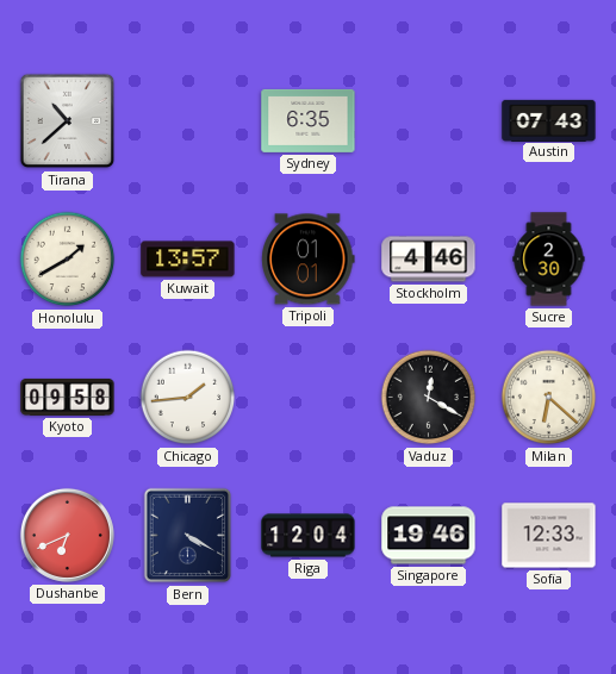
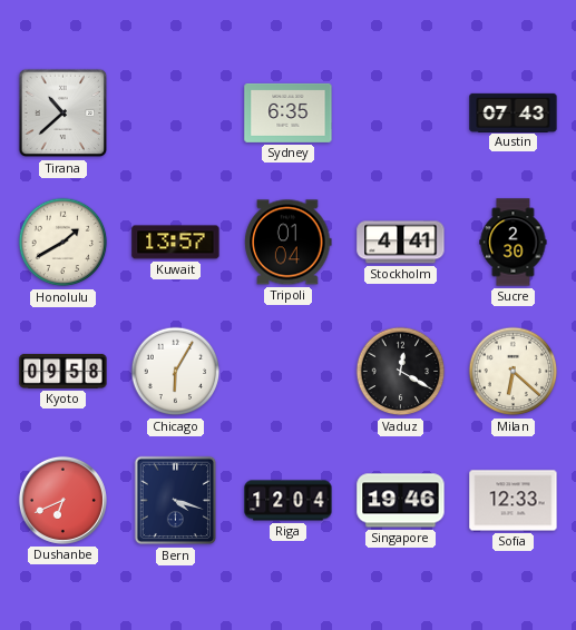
Tripoli: 01:01 -> 01:04 (289, 243)
Stockholm: 4:46 -> 4:41 (401, 243)
Chicago: 1:44 -> 6:05 (176, 372)
Bern: 4:20 -> 4:18 (176, 501)
